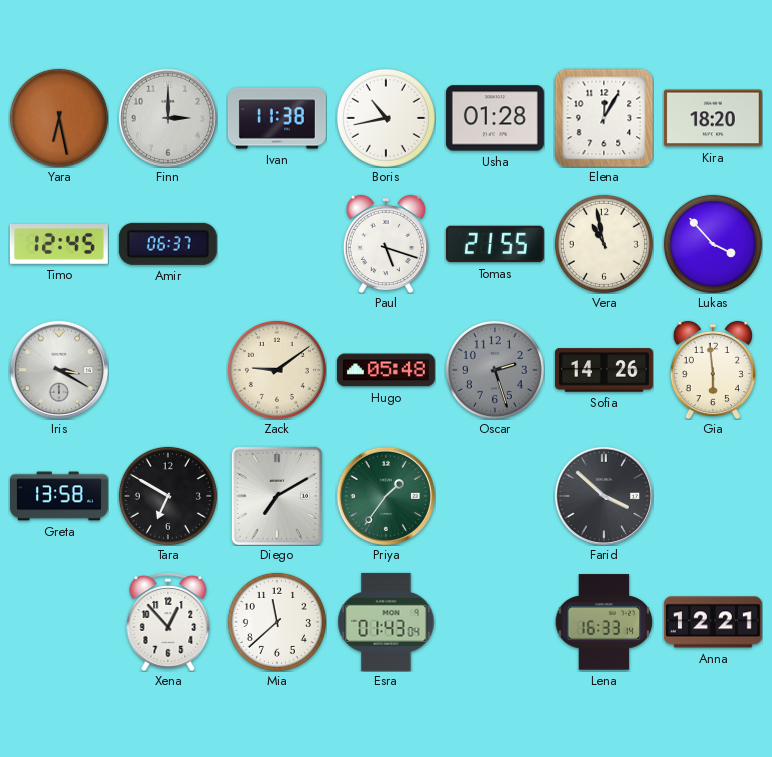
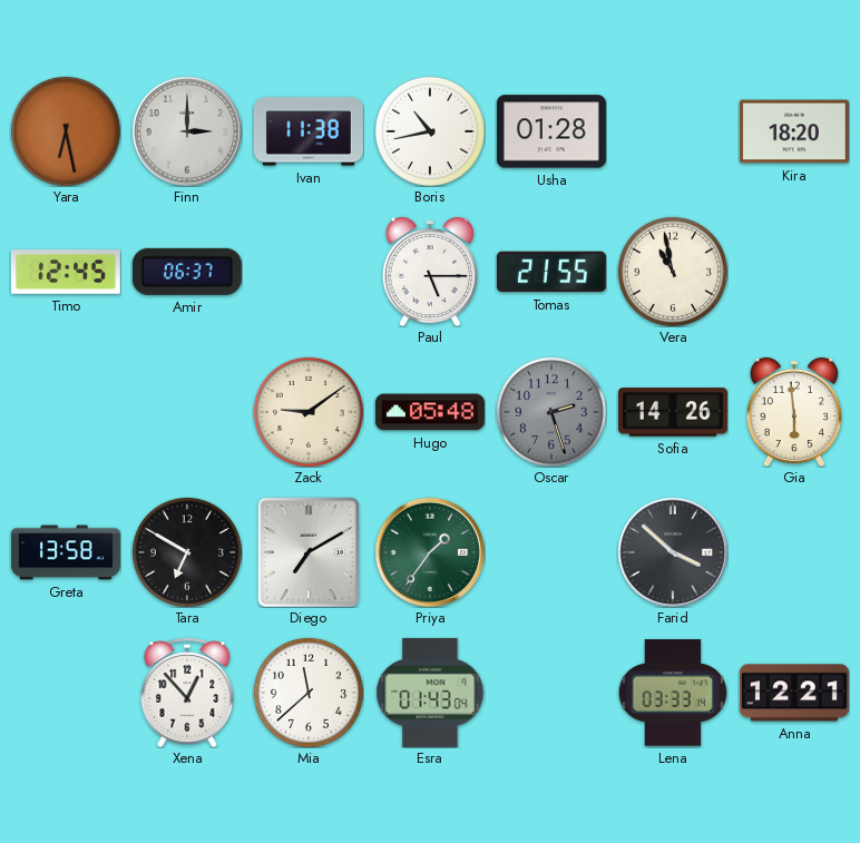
Elena: 12:05 -> none (604, 118)
Paul: 5:18 -> 5:15 (430, 272)
Lukas: 3:53 -> none (713, 244)
Iris: 3:20 -> none (58, 369)
Lena: 16:33 -> 03:33 (673, 693)
